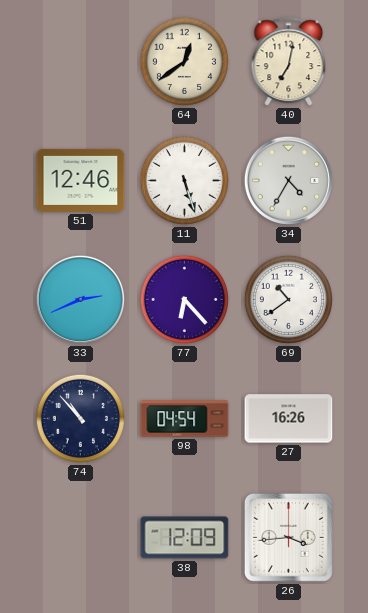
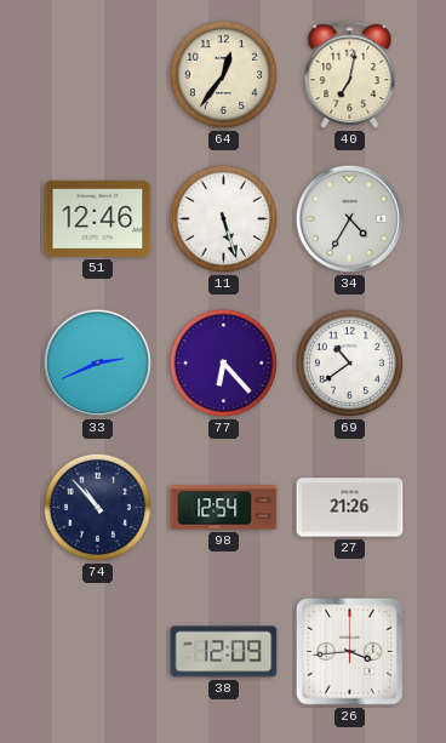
64: 12:39 -> 12:36 (223, 74)
98: 04:54 -> 12:54 (224, 508)
27: 16:26 -> 21:26 (350, 508)
